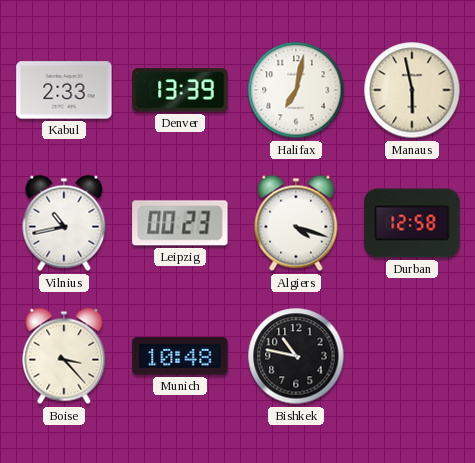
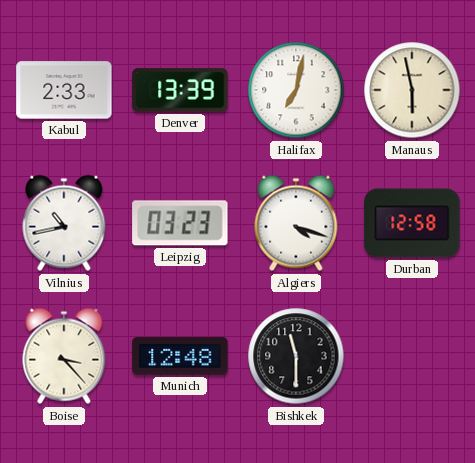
Leipzig: 00:23 -> 03:23 (180, 223)
Munich: 10:48 -> 12:48 (180, 356)
Bishkek: 10:47 -> 11:30 (296, 356)
